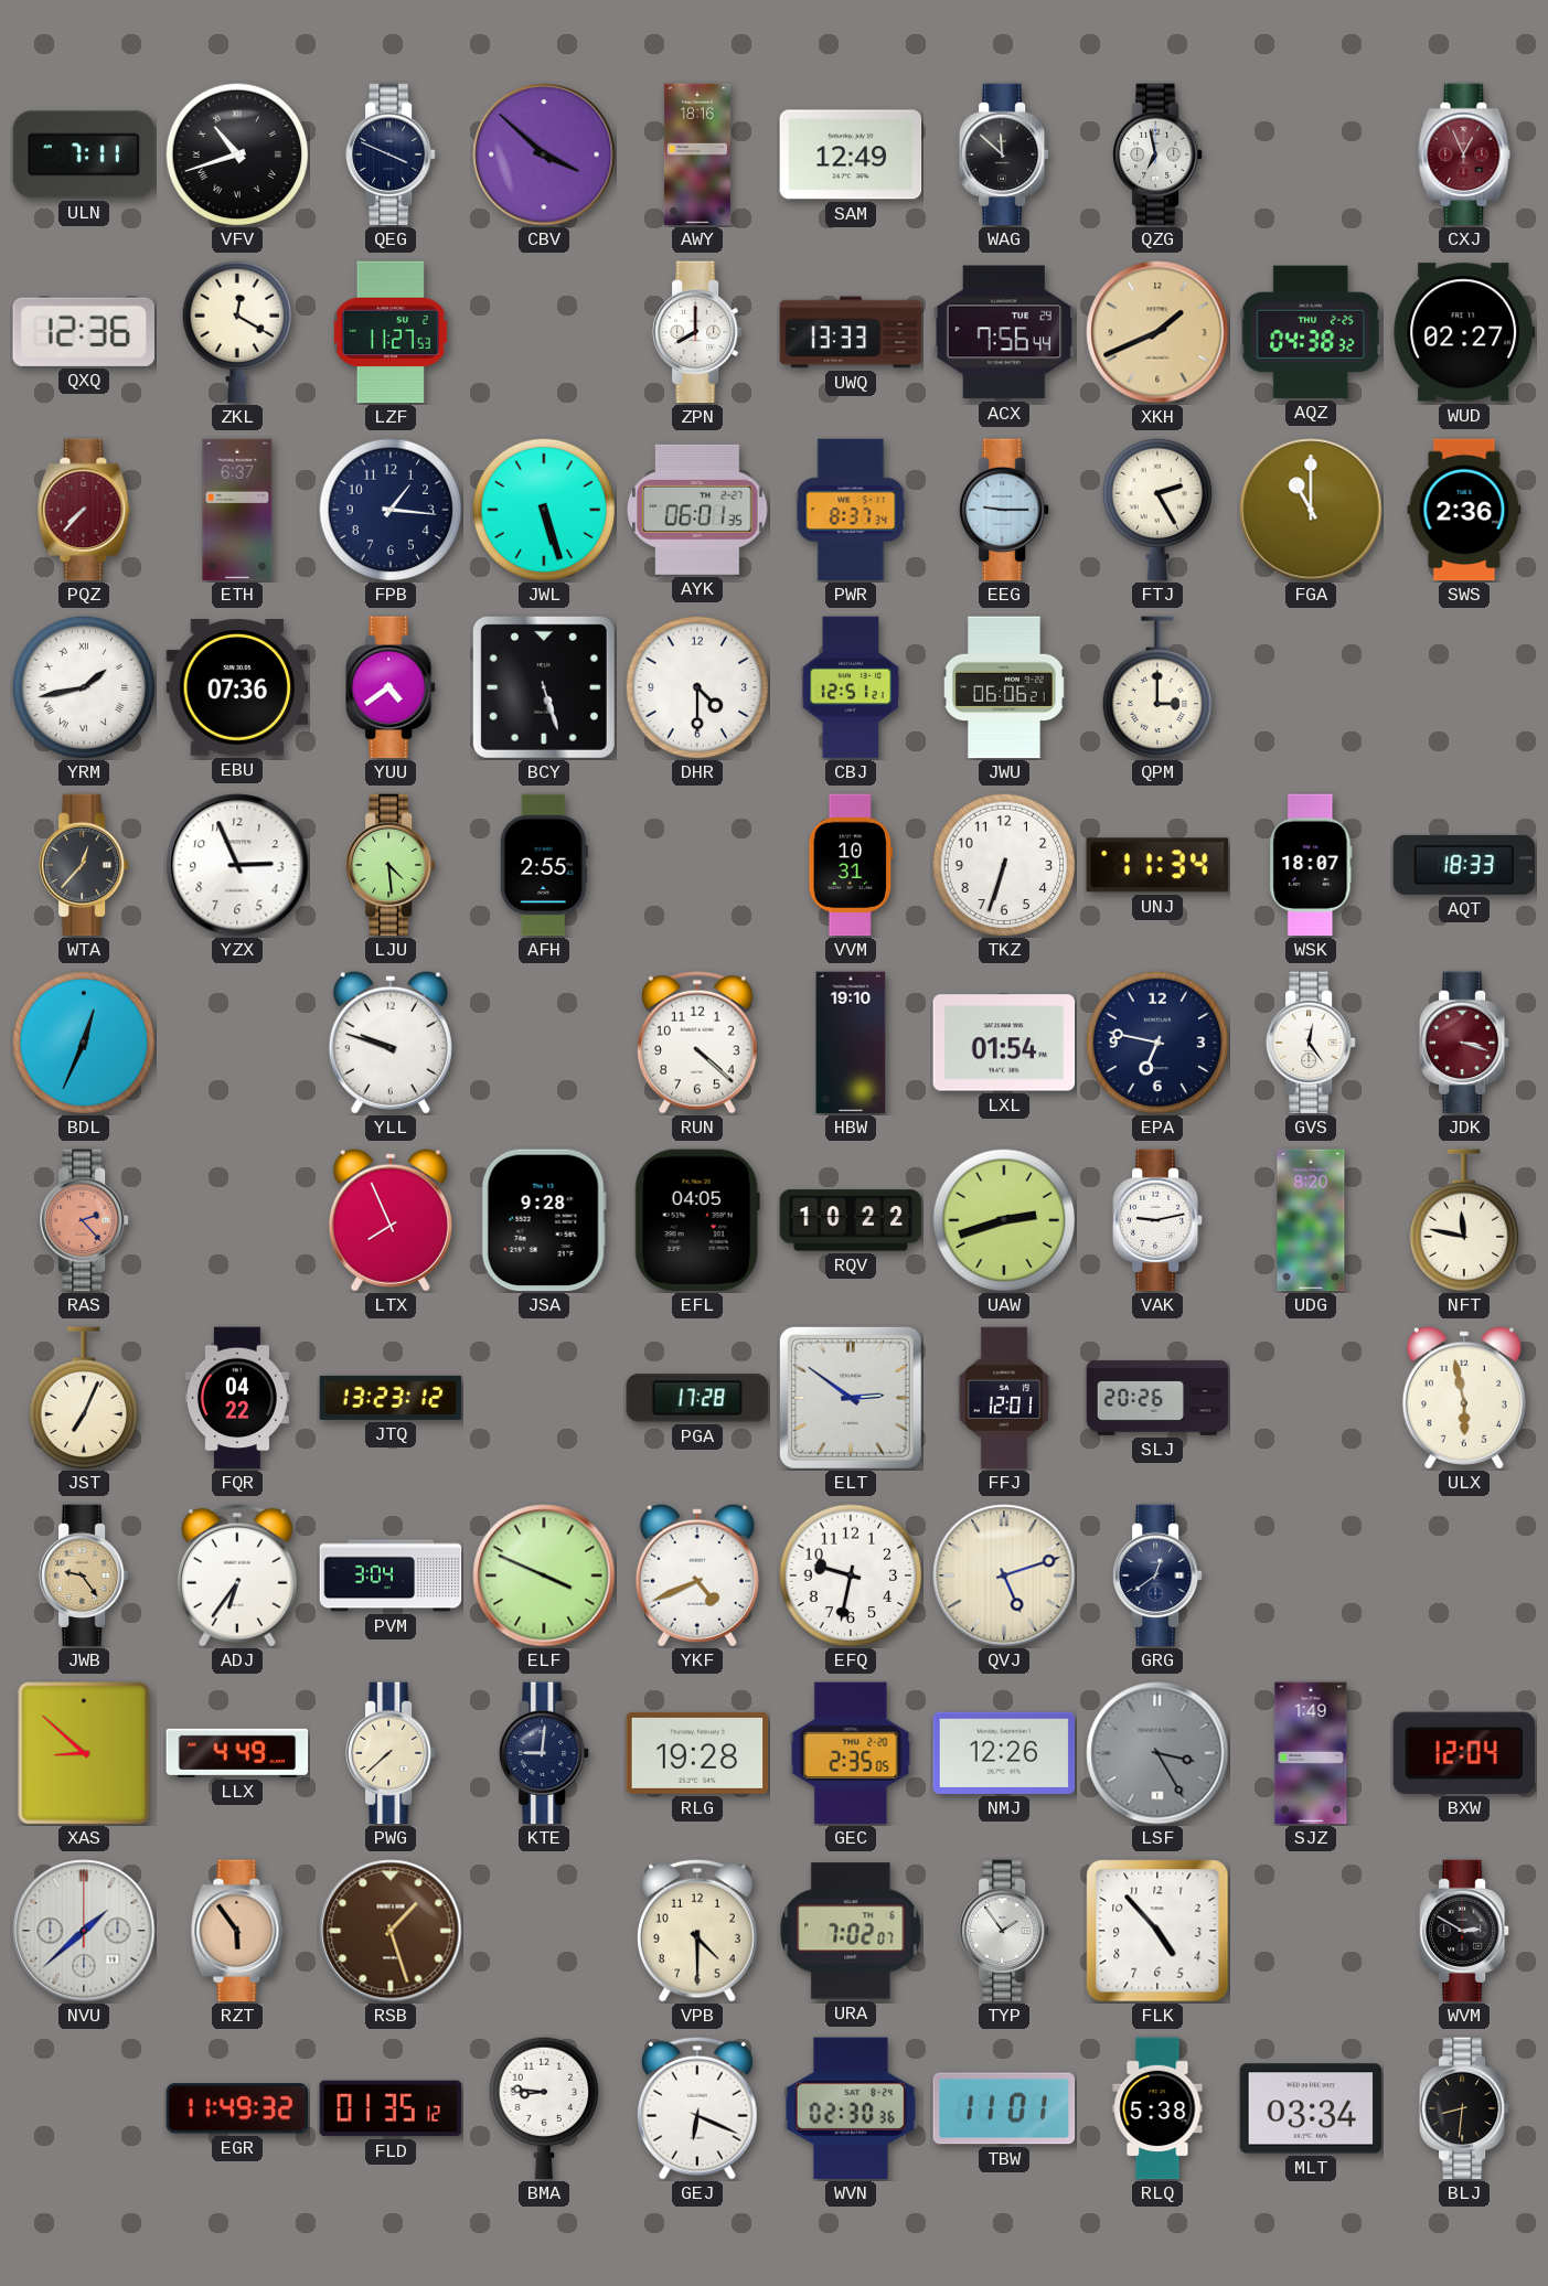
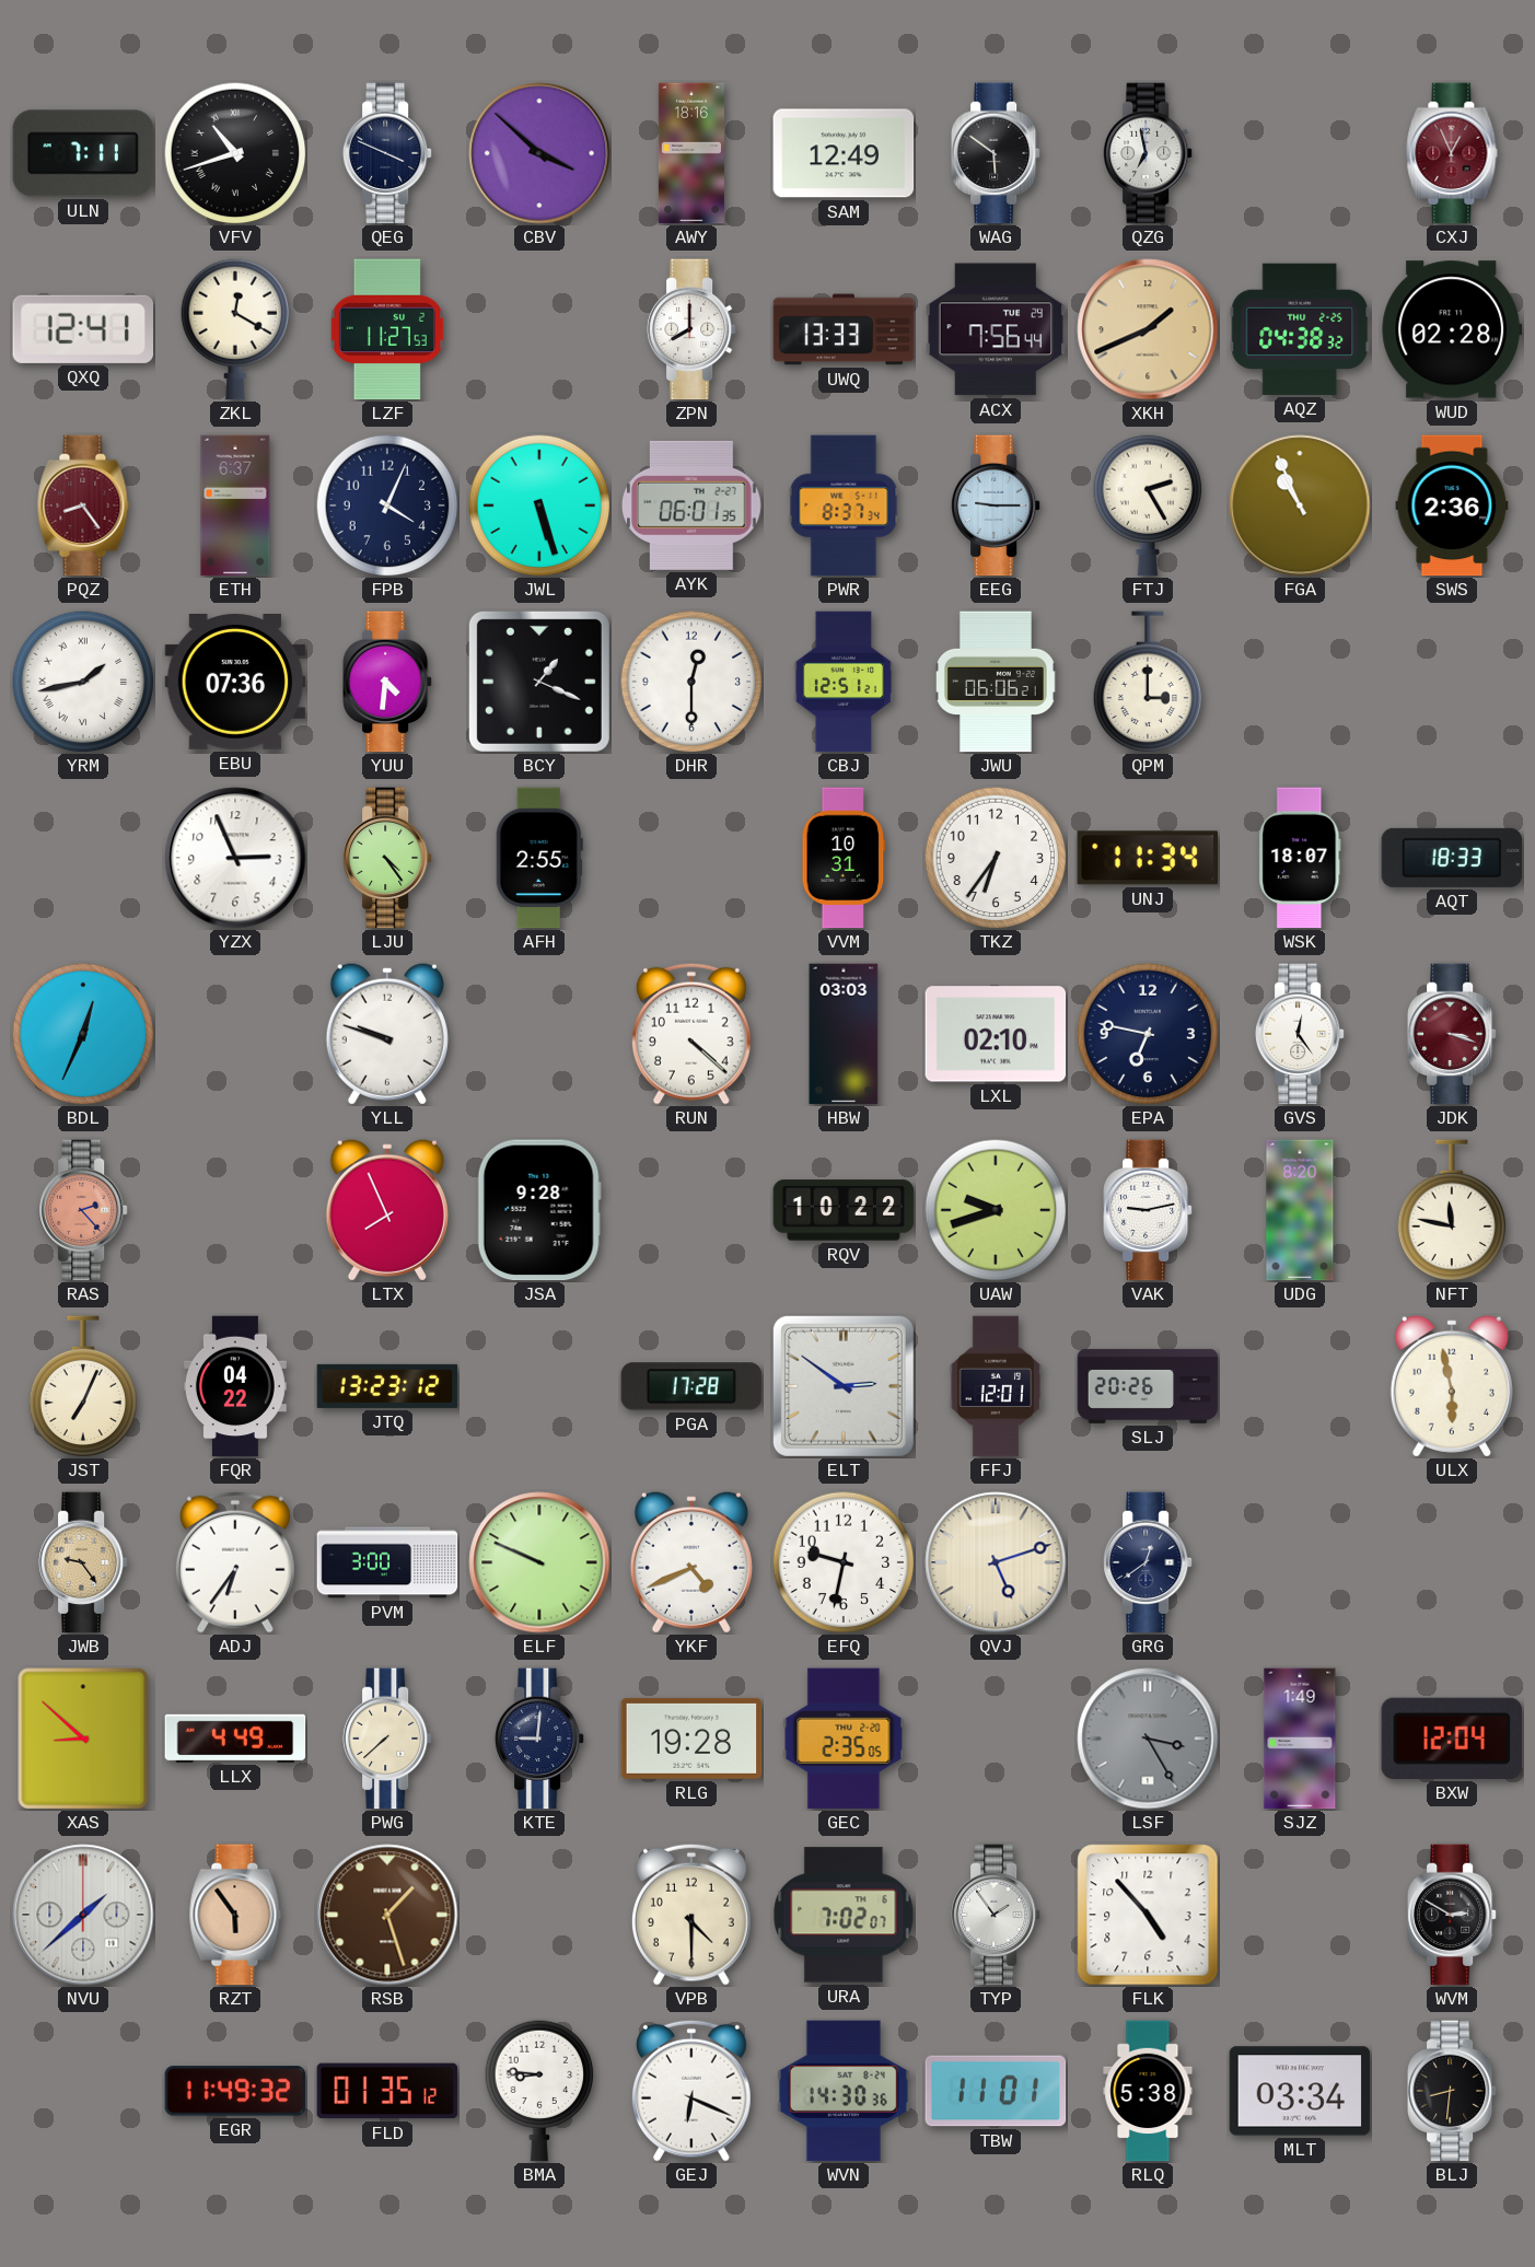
WAG: 11:52 -> 5:51 (996, 153)
QXQ: 12:36 -> 12:41 (82, 329)
WUD: 02:27 -> 02:28 (1452, 329)
PQZ: 7:37 -> 8:24 (83, 505)
FPB: 1:16 -> 4:04 (387, 505)
FGA: 11:00 -> 10:56 (1300, 505)
YUU: 4:39 -> 4:31 (387, 682)
BCY: 5:27 -> 1:19 (539, 682)
DHR: 4:30 -> 12:30 (691, 682)
WTA: 12:37 -> none (84, 865)
LJU: 4:29 -> 4:24 (387, 858)
TKZ: 6:33 -> 6:36 (996, 858)
HBW: 19:10 -> 03:03 (844, 1034)
LXL: 01:54 -> 02:10 (996, 1034)
EFL: 04:05 -> none (697, 1220)
UAW: 2:42 -> 9:42 (996, 1210)
PVM: 3:04 -> 3:00 (387, 1562)
ELF: 3:49 -> 9:49 (539, 1562)
NMJ: 12:26 -> none (1004, 1753)
WVN: 02:30 -> 14:30 (844, 2091)
